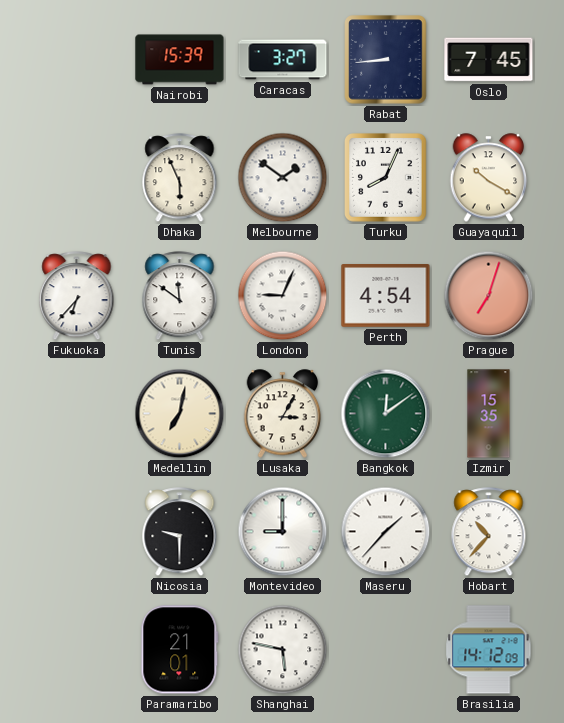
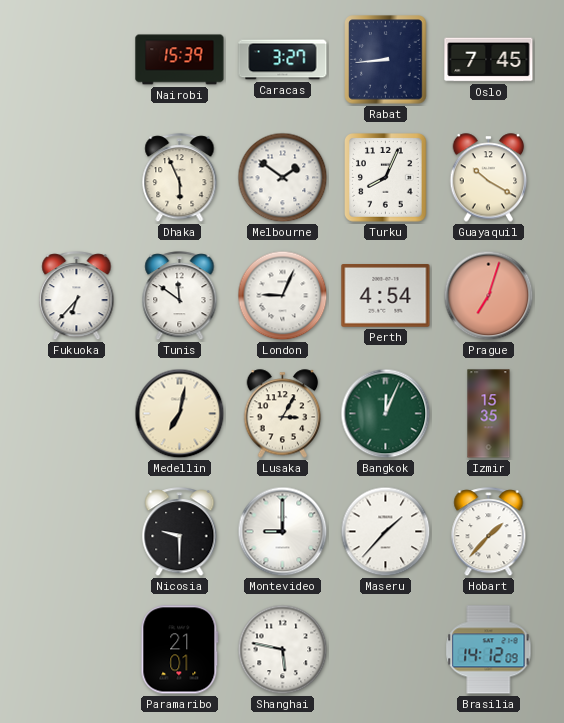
Bangkok: 12:09 -> 12:04 (386, 414)
Hobart: 10:37 -> 1:37 (489, 532)
